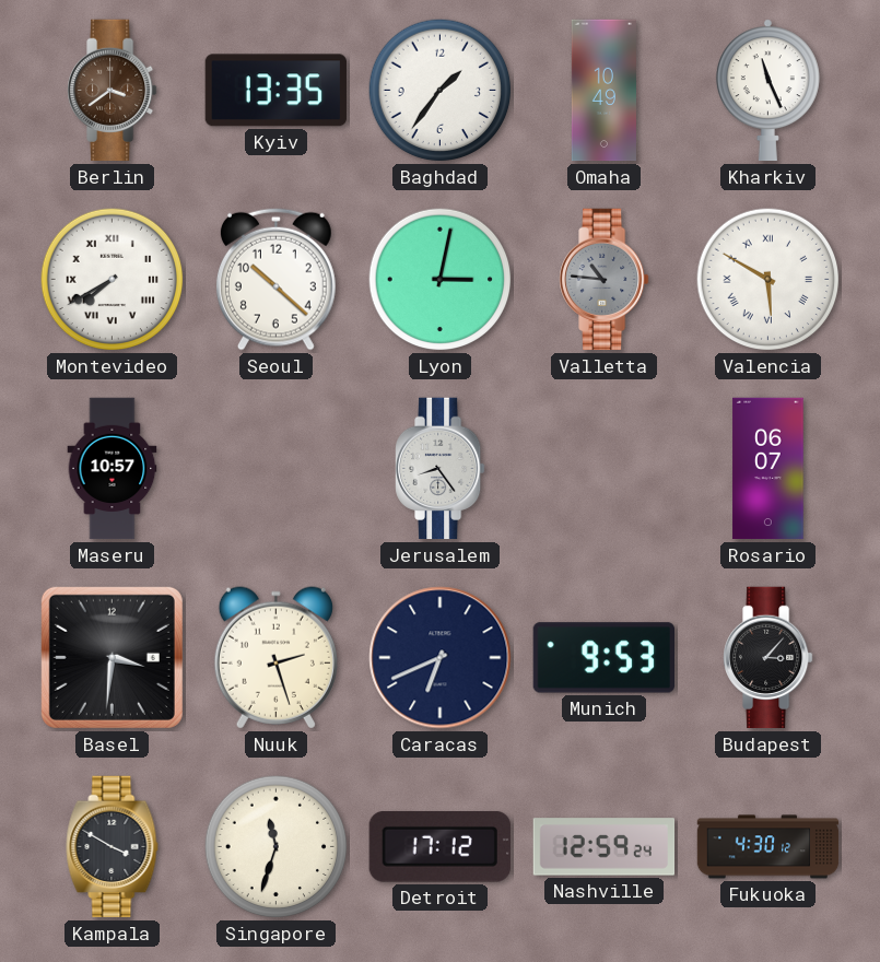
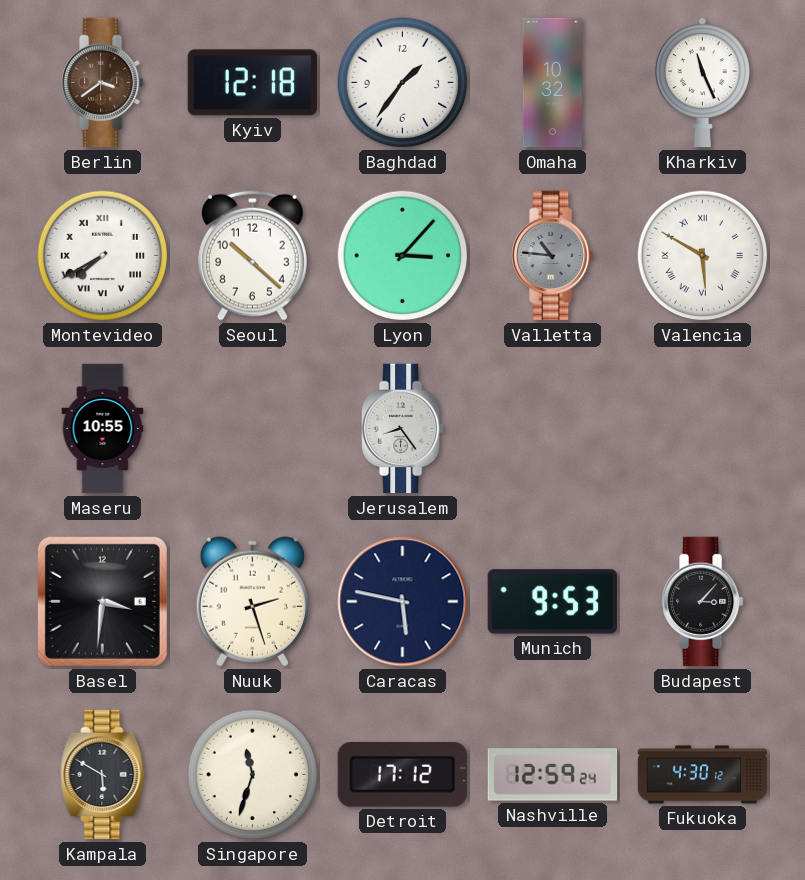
Kyiv: 13:35 -> 12:18 (252, 83)
Omaha: 10:49 -> 10:32 (552, 83)
Lyon: 3:02 -> 3:07 (403, 256)
Maseru: 10:57 -> 10:55 (103, 429)
Rosario: 06:07 -> none (768, 469)
Caracas: 6:41 -> 5:47 (403, 602)
Kampala: 3:50 -> 5:50 (103, 775)
